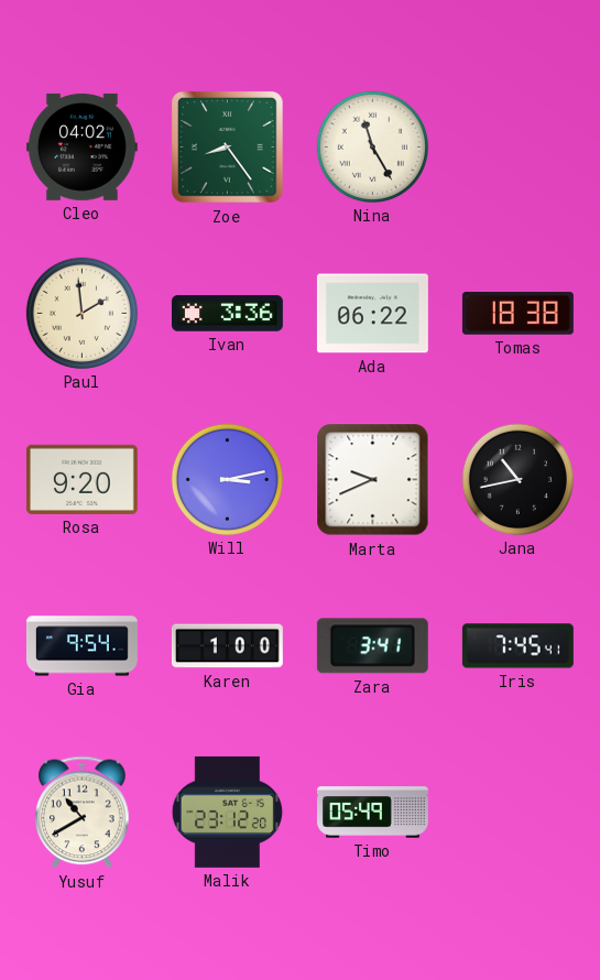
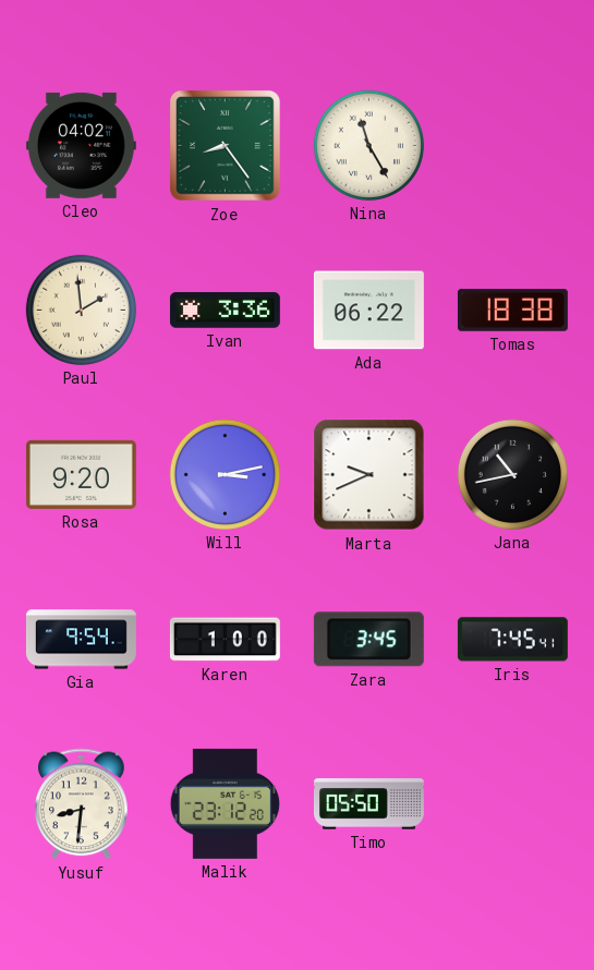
Zara: 3:41 -> 3:45 (368, 640)
Yusuf: 10:40 -> 8:31 (82, 804)
Timo: 05:49 -> 05:50 (368, 804)
